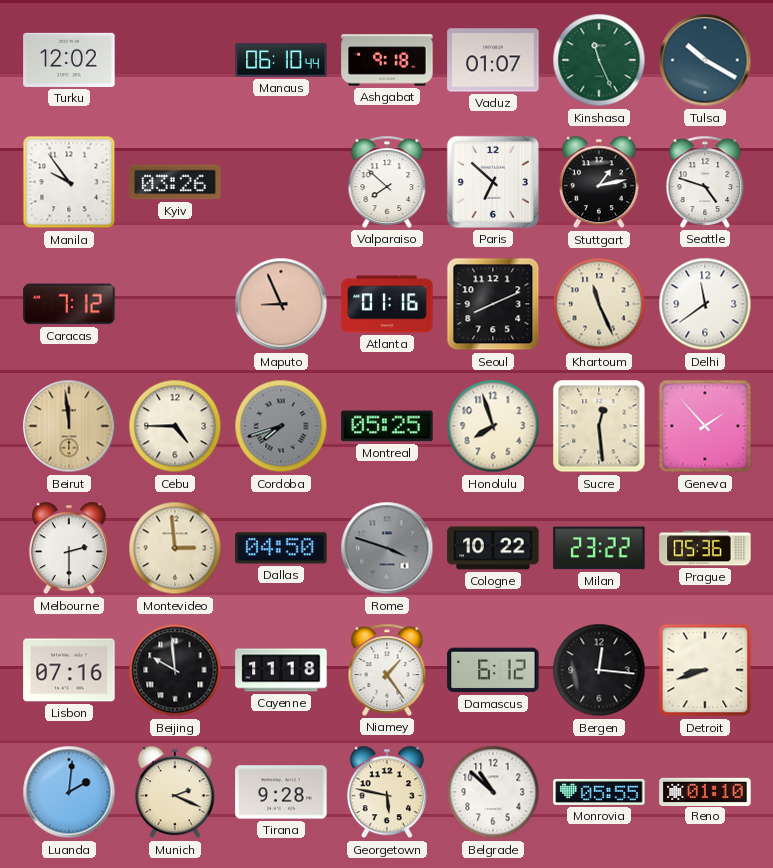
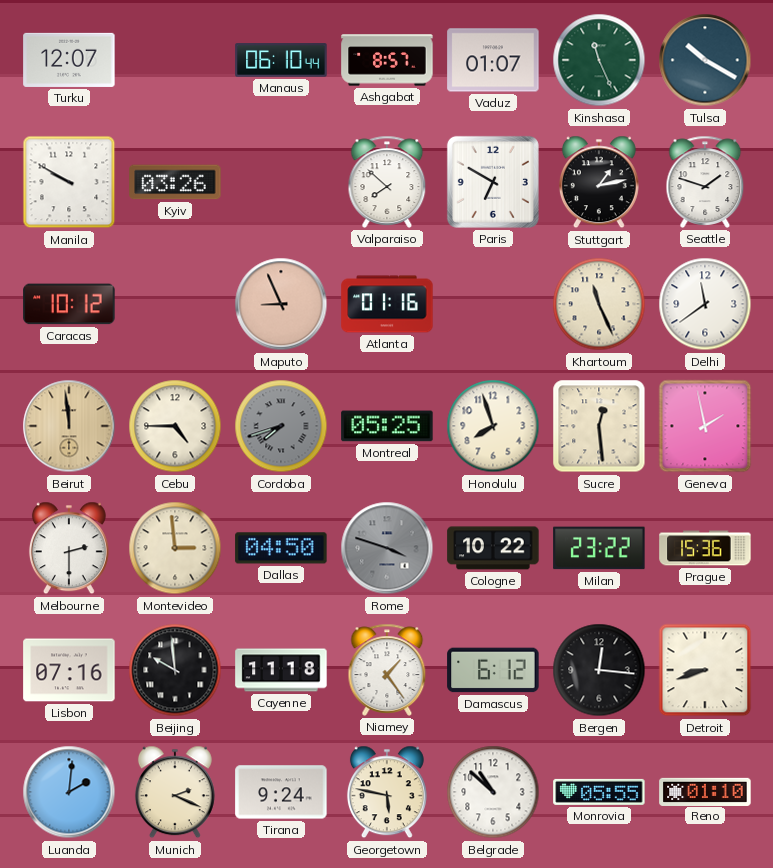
Turku: 12:02 -> 12:07 (69, 60)
Ashgabat: 9:18 -> 8:57 (387, 60)
Manila: 9:54 -> 9:50 (69, 182)
Paris: 6:52 -> 6:50 (493, 182)
Seattle: 4:48 -> 1:48 (705, 182)
Caracas: 7:12 -> 10:12 (69, 304)
Seoul: 8:11 -> none (493, 304)
Geneva: 1:53 -> 1:58 (705, 426)
Prague: 05:36 -> 15:36 (705, 548)
Tirana: 9:28 -> 9:24 (281, 792)
